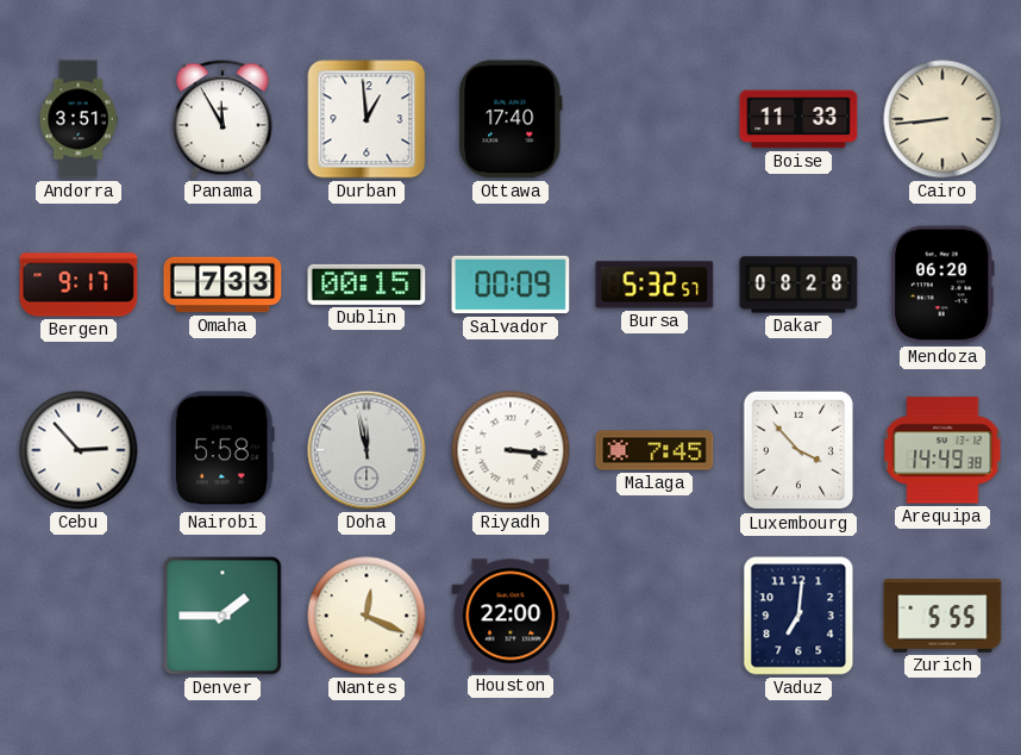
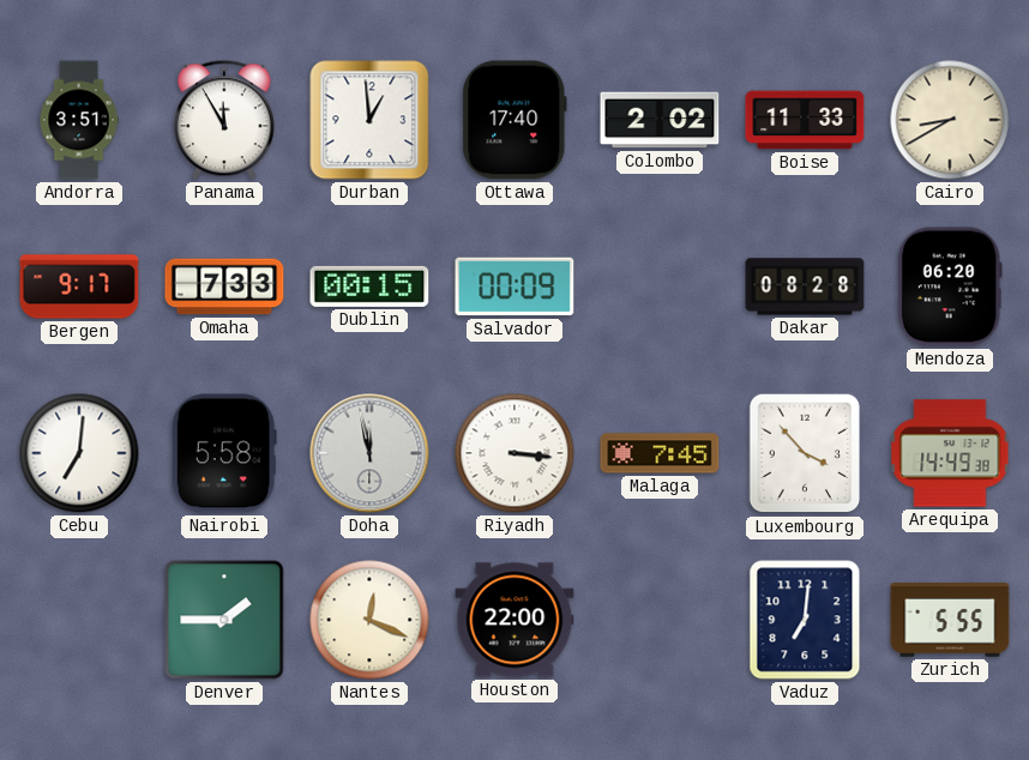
Colombo: none -> 2:02 (660, 120)
Cairo: 8:44 -> 8:40 (950, 120)
Bursa: 5:32 -> none (654, 285)
Cebu: 2:53 -> 7:01 (79, 453)
